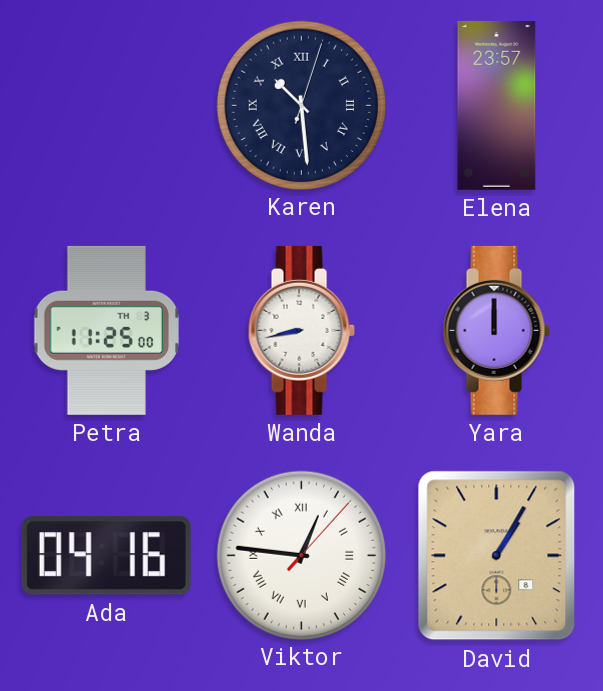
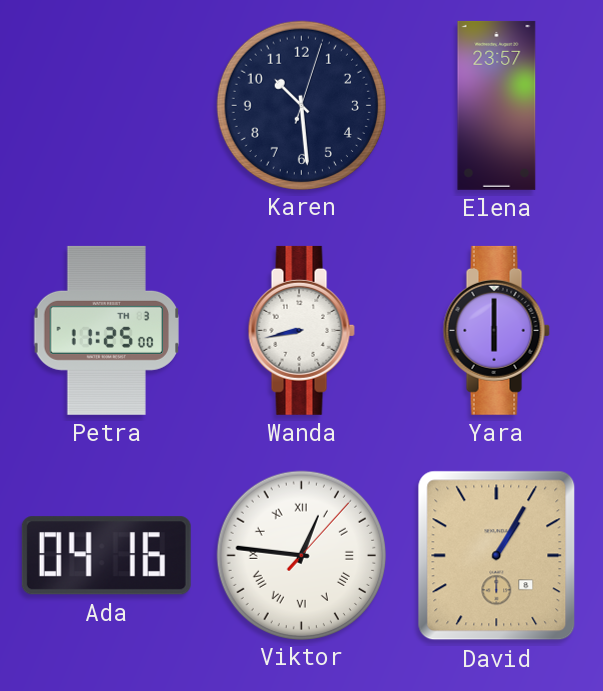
Karen numerals: Roman -> Arabic (301, 105)
Yara: 12:00 -> 6:00 (496, 330)
